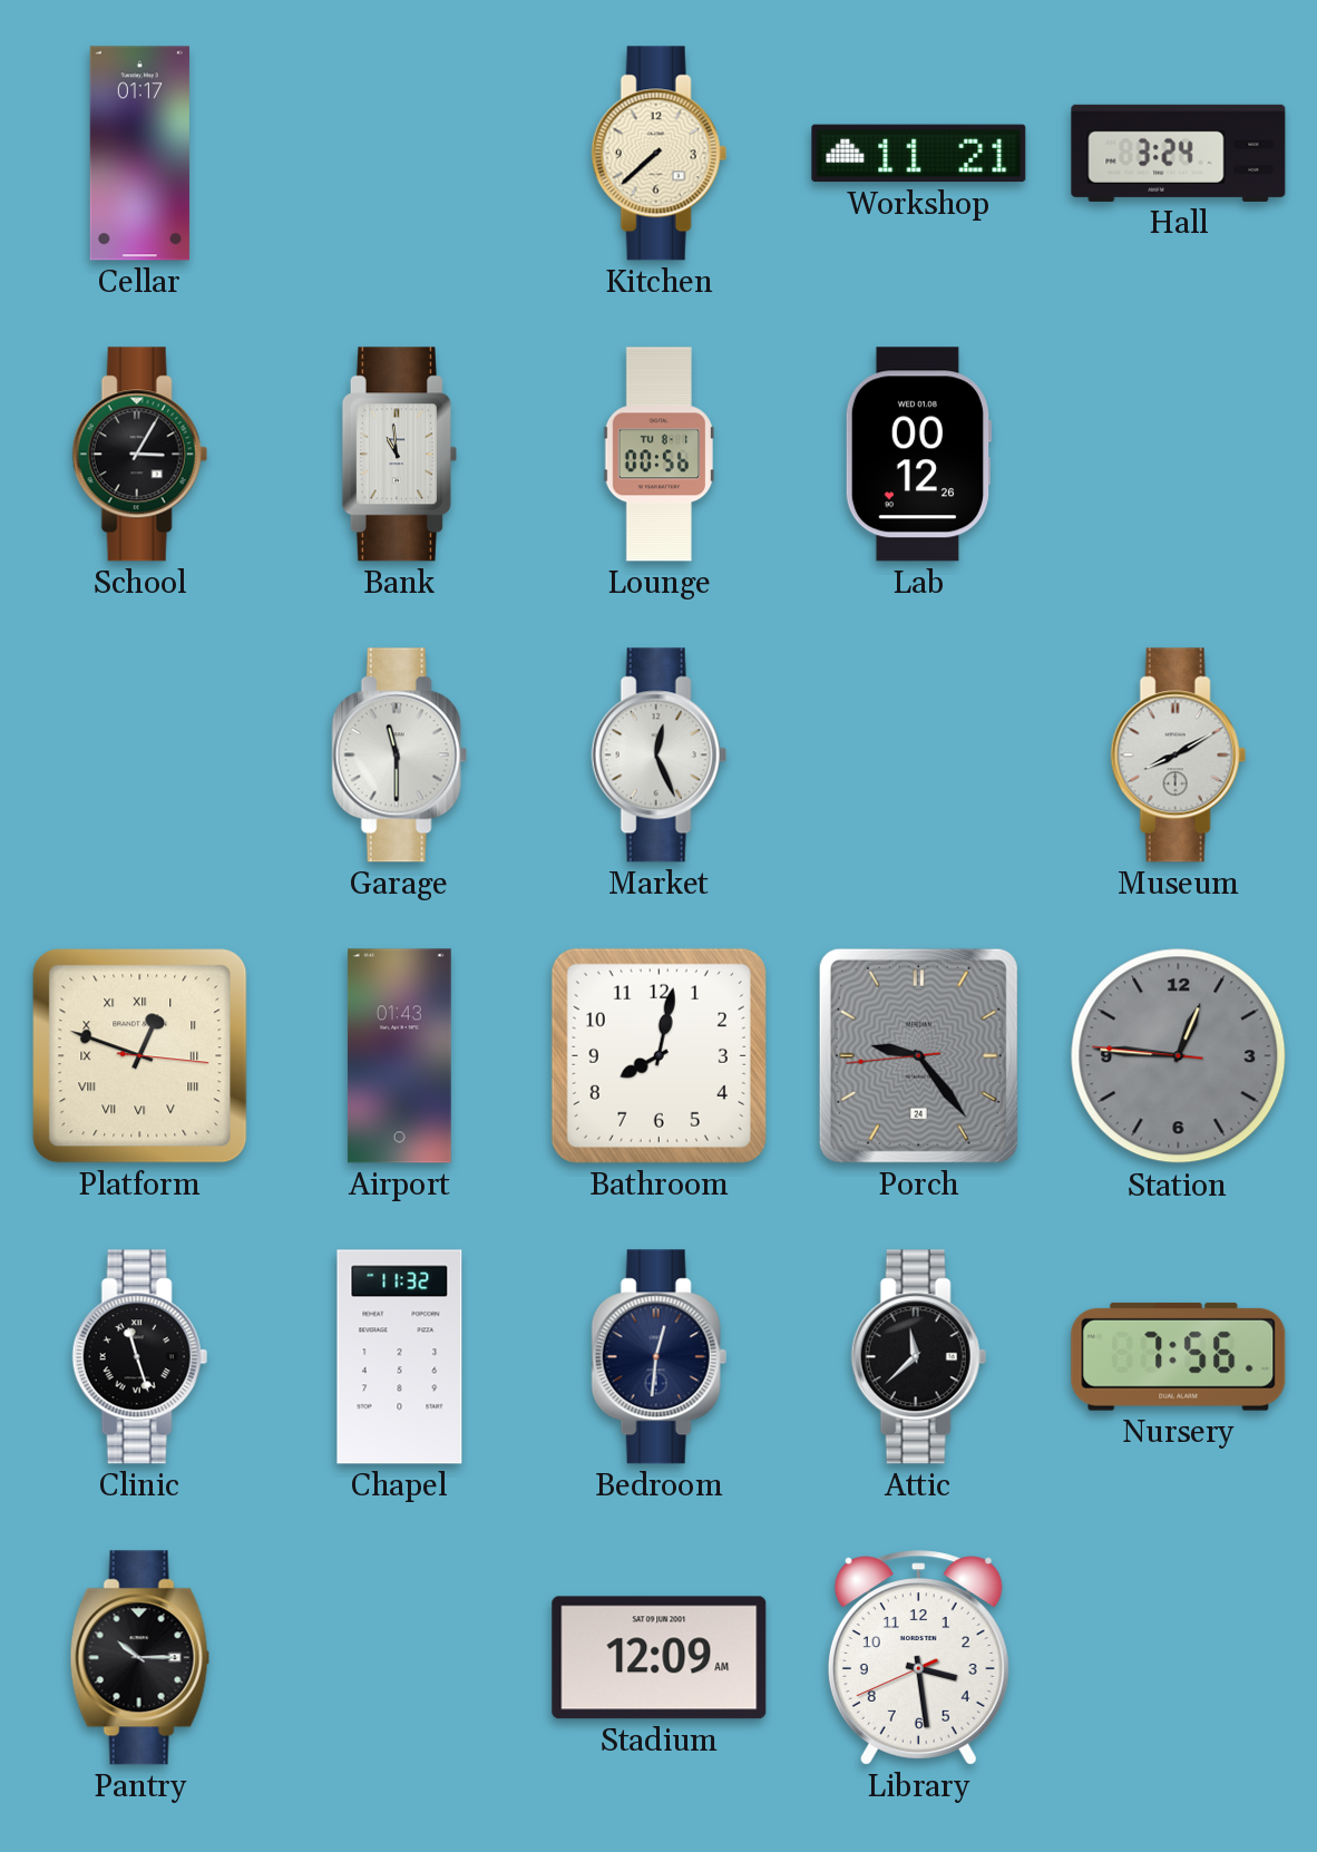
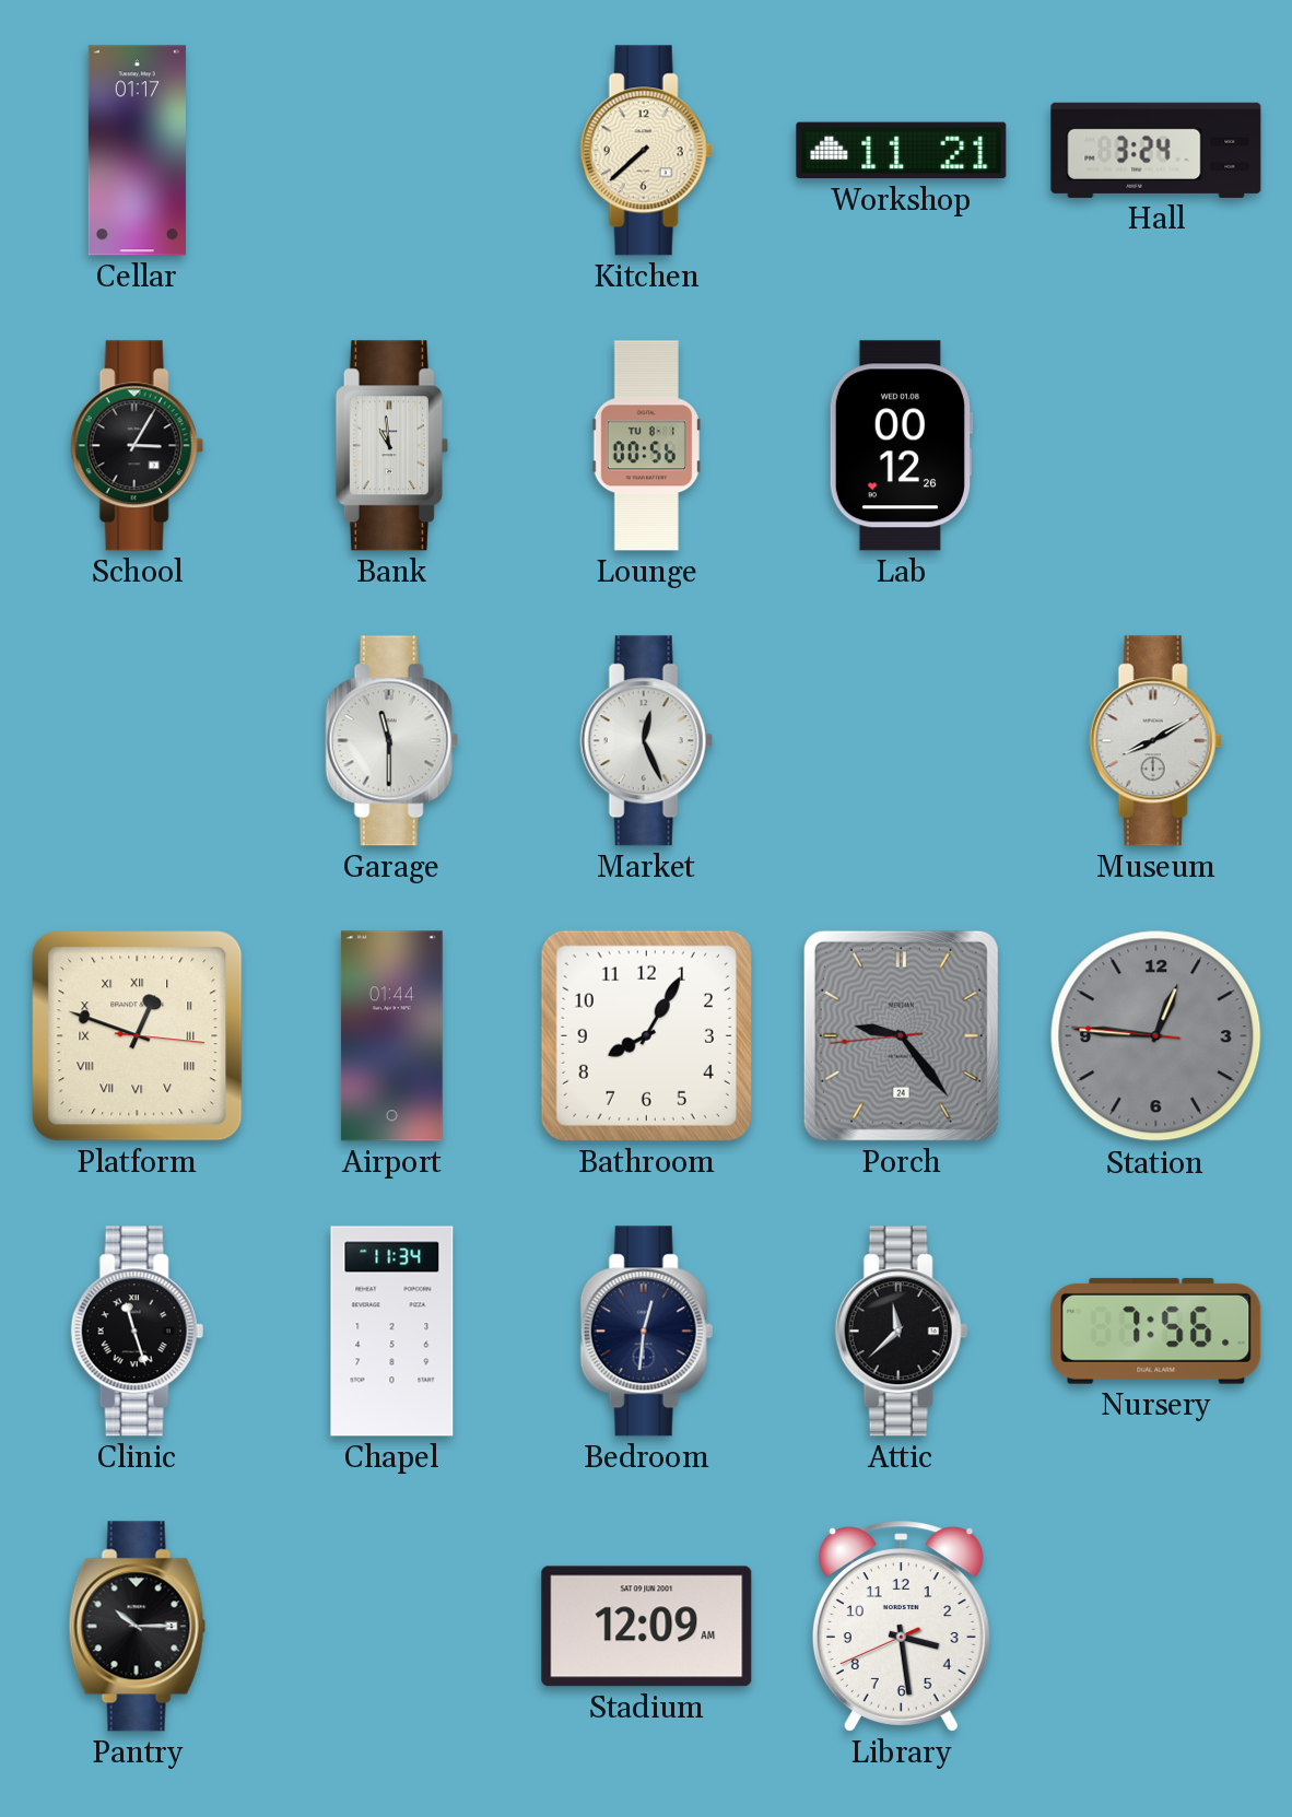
Airport: 01:43 -> 01:44 (391, 1036)
Bathroom: 8:02 -> 8:05 (646, 1035)
Chapel: 11:32 -> 11:34 (392, 1332)
